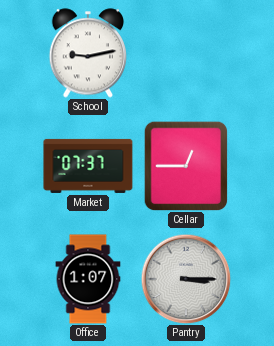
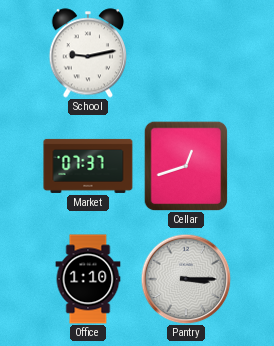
Cellar: 12:45 -> 12:42 (186, 166)
Office: 1:07 -> 1:10 (88, 279)
